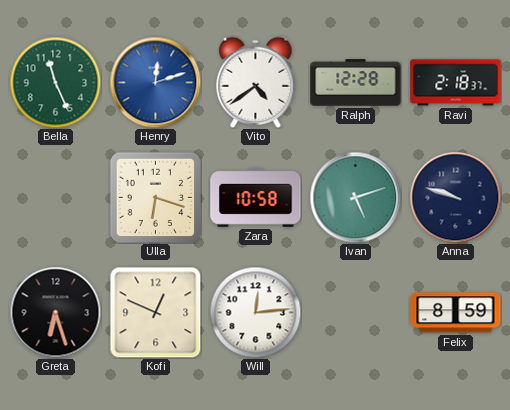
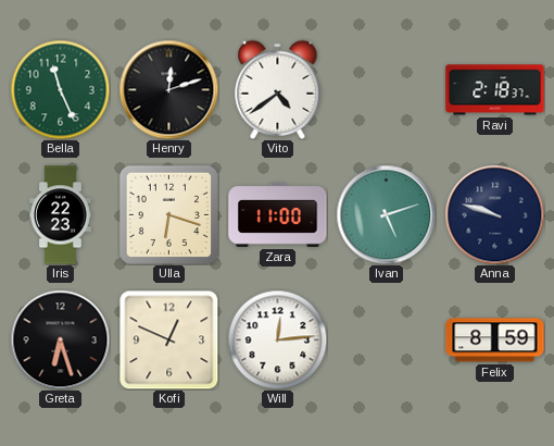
Henry dial: blue -> black (168, 89)
Ralph: 12:28 -> none (356, 83)
Iris: none -> 22:23 (61, 215)
Zara: 10:58 -> 11:00 (278, 214)
